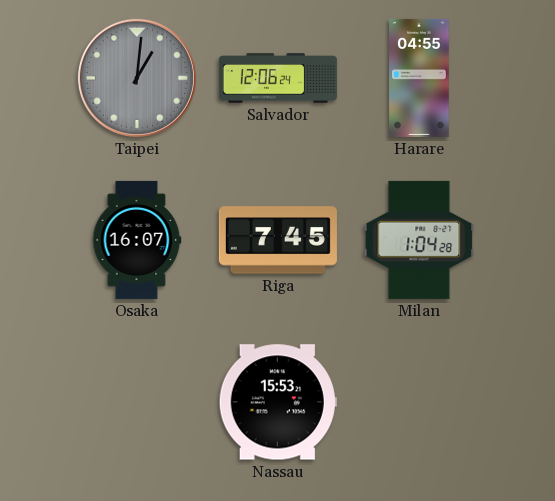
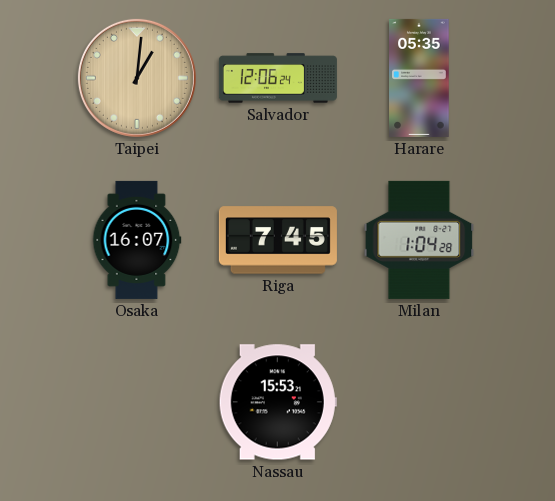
Taipei dial: grey -> champagne (137, 78)
Harare: 04:55 -> 05:35 (419, 78)
